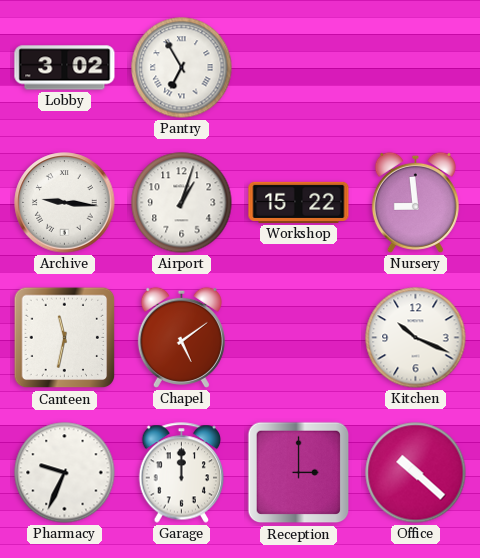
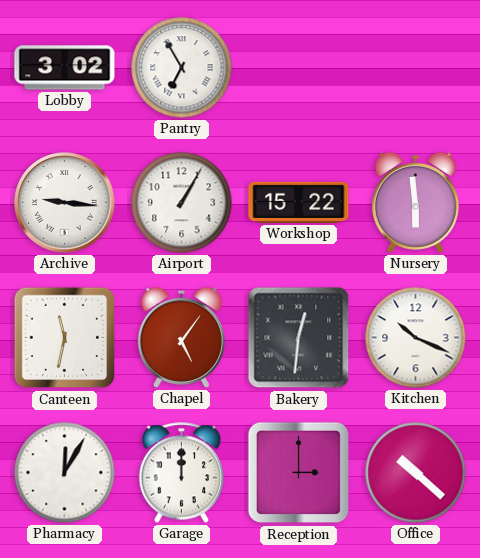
Airport: 1:03 -> 1:05 (182, 203)
Nursery: 8:59 -> 5:59 (415, 202)
Chapel: 5:09 -> 5:06 (181, 337)
Bakery: none -> 12:31 (299, 338)
Pharmacy: 9:34 -> 12:05 (65, 473)
